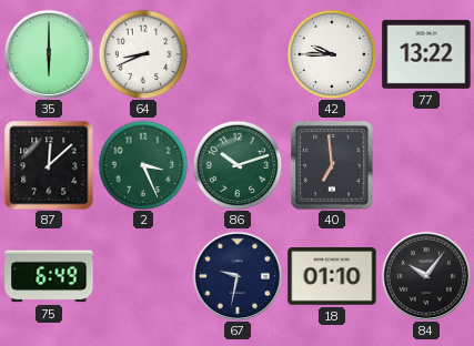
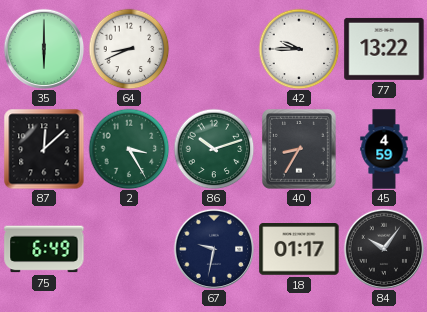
2: 3:26 -> 3:25 (129, 149)
40: 6:59 -> 8:35 (300, 150)
45: none -> 4:59 (384, 149)
18: 01:10 -> 01:17 (299, 250)
